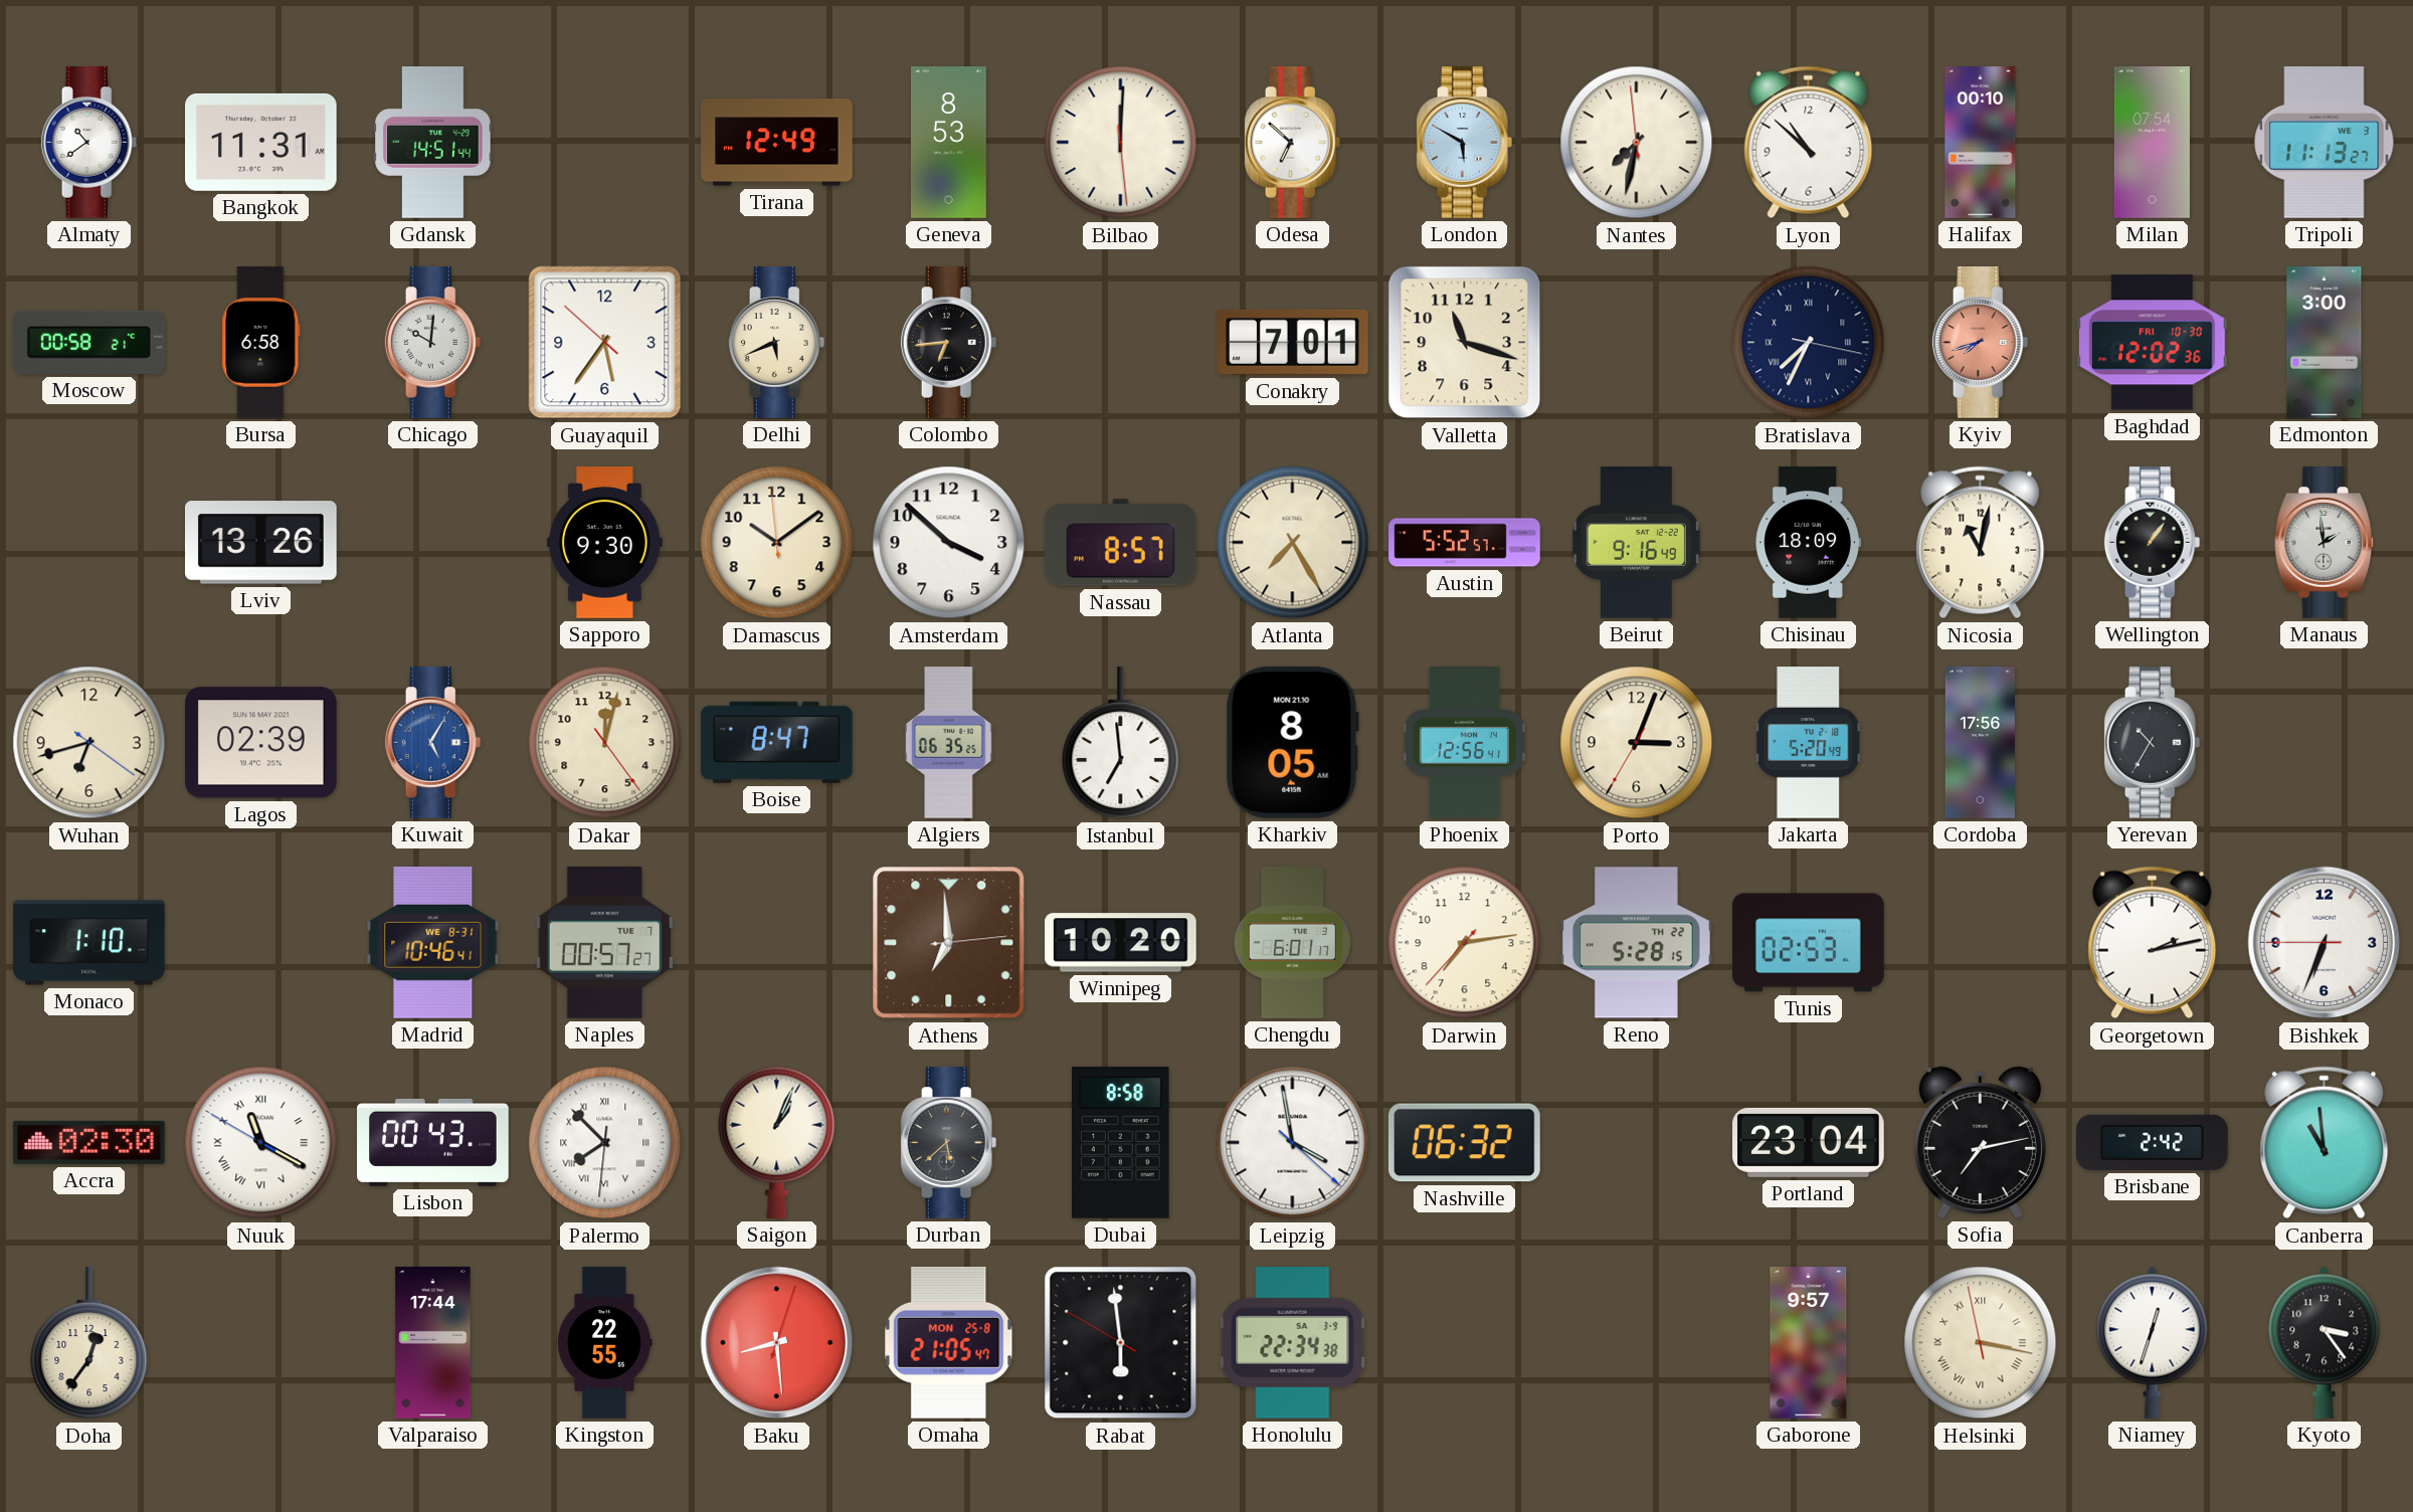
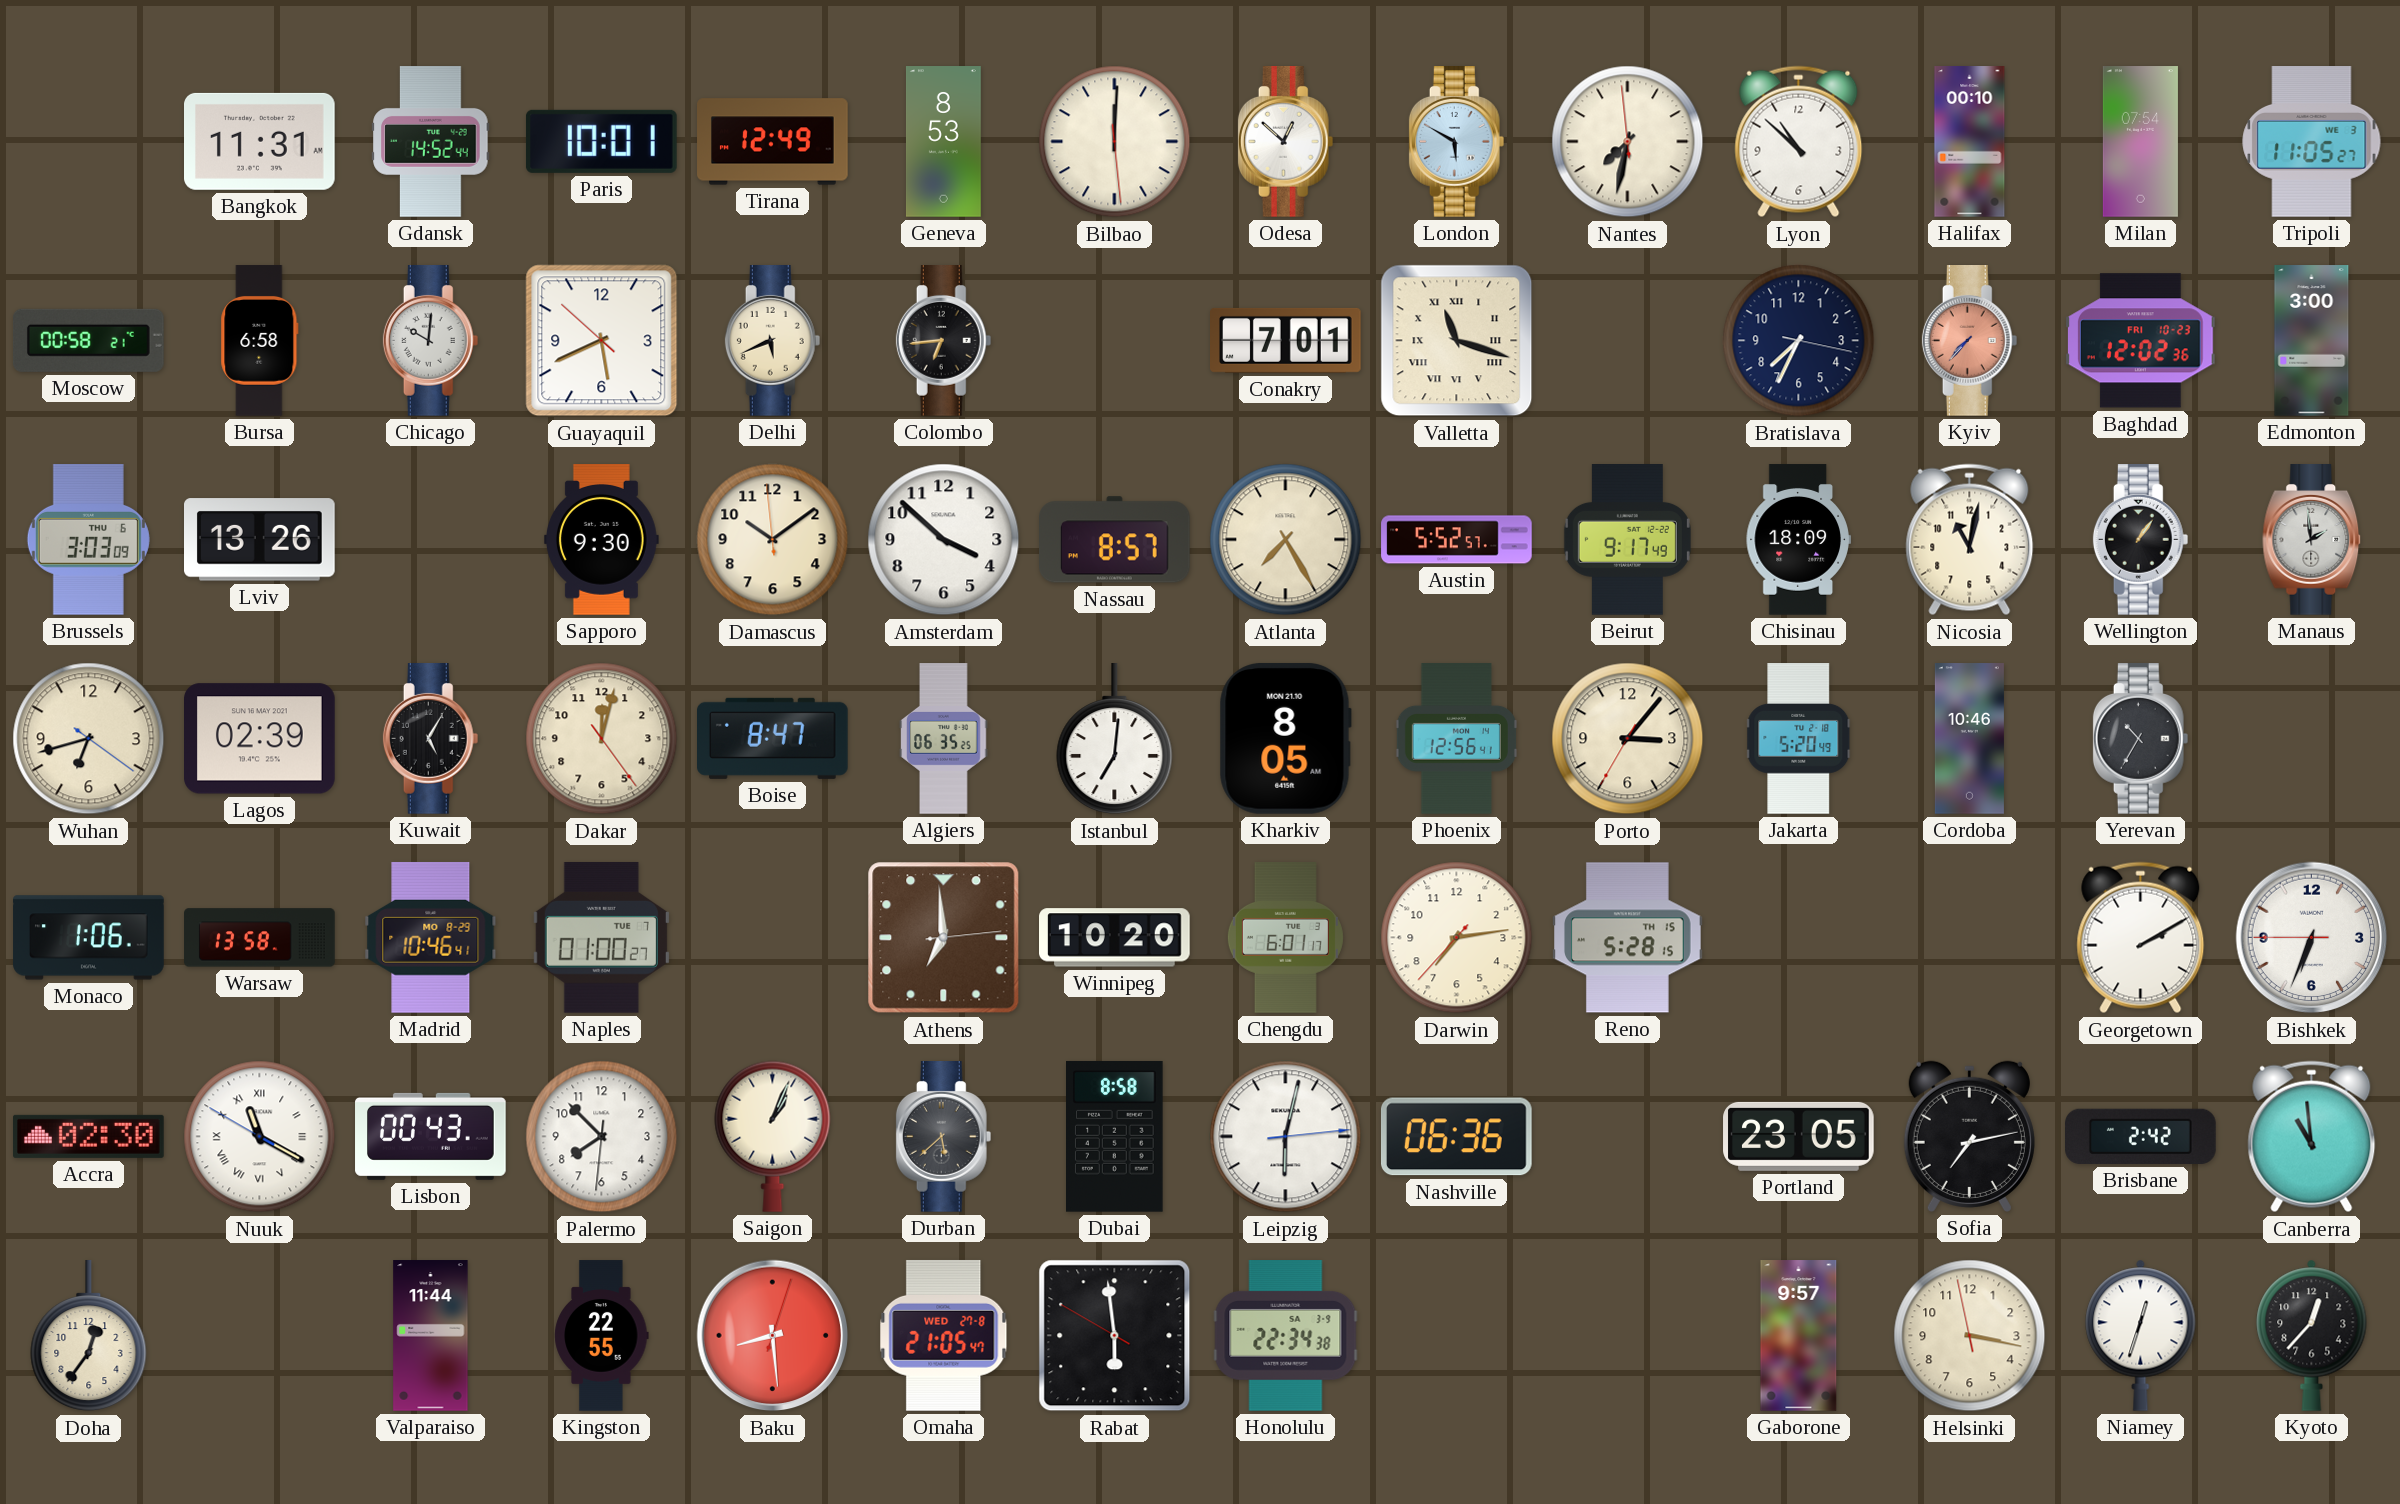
Almaty: 10:39 -> none (89, 143)
Gdansk: 14:51 -> 14:52 (431, 142)
Paris: none -> 10:01 (601, 141)
Odesa: 6:52 -> 12:52 (1286, 142)
Tripoli: 11:13 -> 11:05 (2312, 142)
Guayaquil: 5:35 -> 5:40 (602, 341)
Valletta numerals: Arabic -> Roman (1457, 341)
Bratislava numerals: Roman -> Arabic (1799, 341)
Kyiv: 7:42 -> 7:37 (1970, 341)
Baghdad date: FRI 10-30 -> FRI 10-23 (2140, 341)
Brussels: none -> 3:03 (88, 540)
Beirut: 9:16 -> 9:17 (1627, 540)
Kuwait dial: blue -> black (431, 739)
Istanbul: 6:59 -> 7:01 (1115, 740)
Porto: 3:03 -> 3:06 (1628, 739)
Cordoba: 17:56 -> 10:46 (1969, 739)
Monaco: 1:10 -> 1:06 (89, 938)
Warsaw: none -> 13:58 (260, 938)
Madrid date: WE 8-31 -> MO 8-29 (431, 938)
Naples: 00:57 -> 01:00 (601, 937)
Reno date: TH 22 -> TH 15 (1628, 938)
Tunis: 02:53 -> none (1809, 943)
Georgetown: 2:13 -> 2:10 (2141, 938)
Palermo numerals: Roman -> Arabic (602, 1137)
Leipzig: 3:58 -> 6:02 (1286, 1137)
Nashville: 06:32 -> 06:36 (1456, 1137)
Portland: 23:04 -> 23:05 (1799, 1136)
Valparaiso: 17:44 -> 11:44 (431, 1336)
Omaha date: MON 25-8 -> WED 27-8 (944, 1335)
Helsinki numerals: Roman -> Arabic (1970, 1336)
Kyoto: 3:24 -> 12:37 (2312, 1335)
